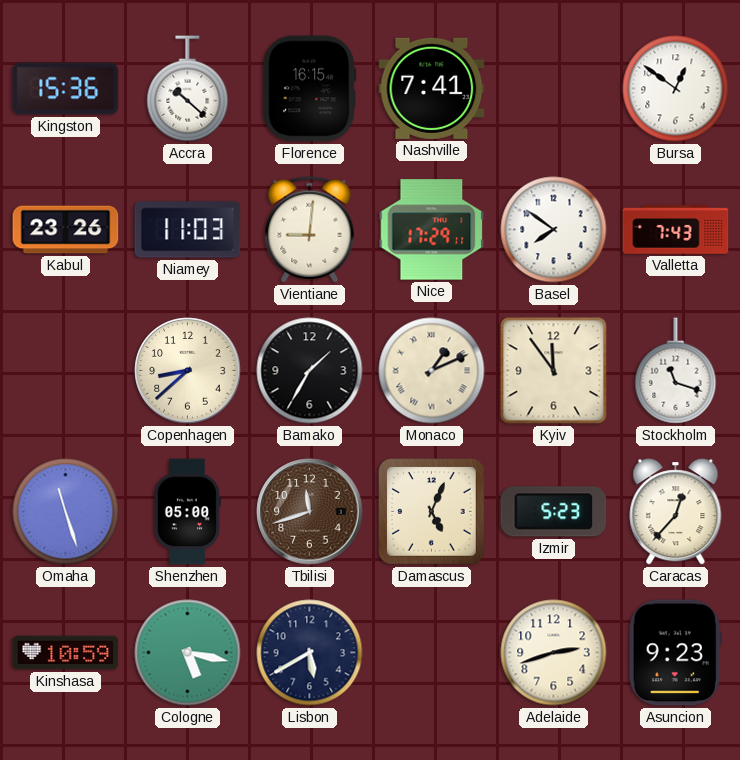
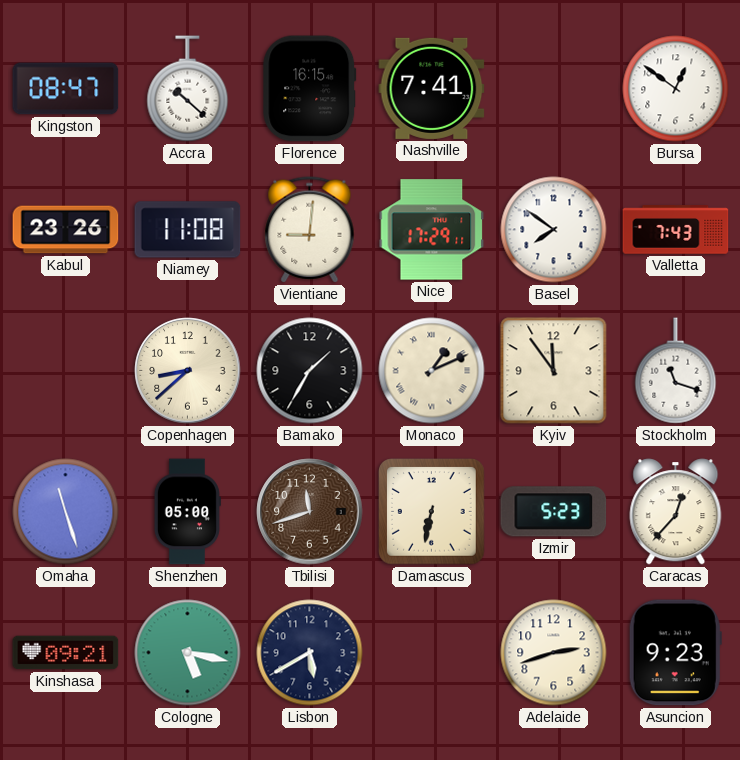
Kingston: 15:36 -> 08:47 (66, 89)
Niamey: 11:03 -> 11:08 (188, 230)
Damascus: 5:04 -> 6:32 (432, 512)
Kinshasa: 10:59 -> 09:21 (66, 653)
